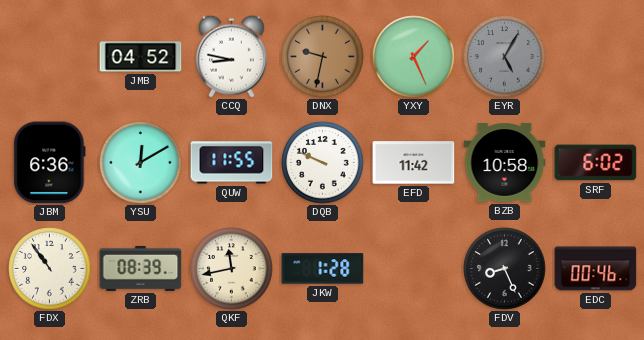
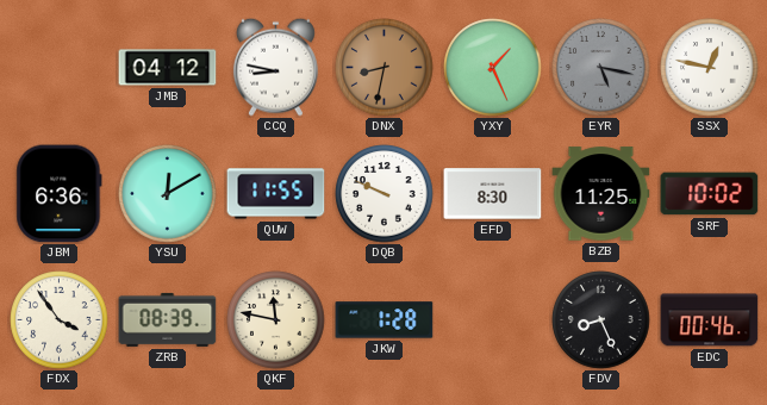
JMB: 04:52 -> 04:12 (168, 68)
DNX: 9:32 -> 8:32 (385, 68)
EYR: 5:05 -> 5:17 (601, 68)
SSX: none -> 12:47 (710, 68)
EFD: 11:42 -> 8:30 (493, 194)
BZB: 10:58 -> 11:25 (601, 194)
SRF: 6:02 -> 10:02 (710, 194)
FDX: 10:54 -> 3:54 (60, 320)
QKF: 11:43 -> 11:47 (276, 320)
